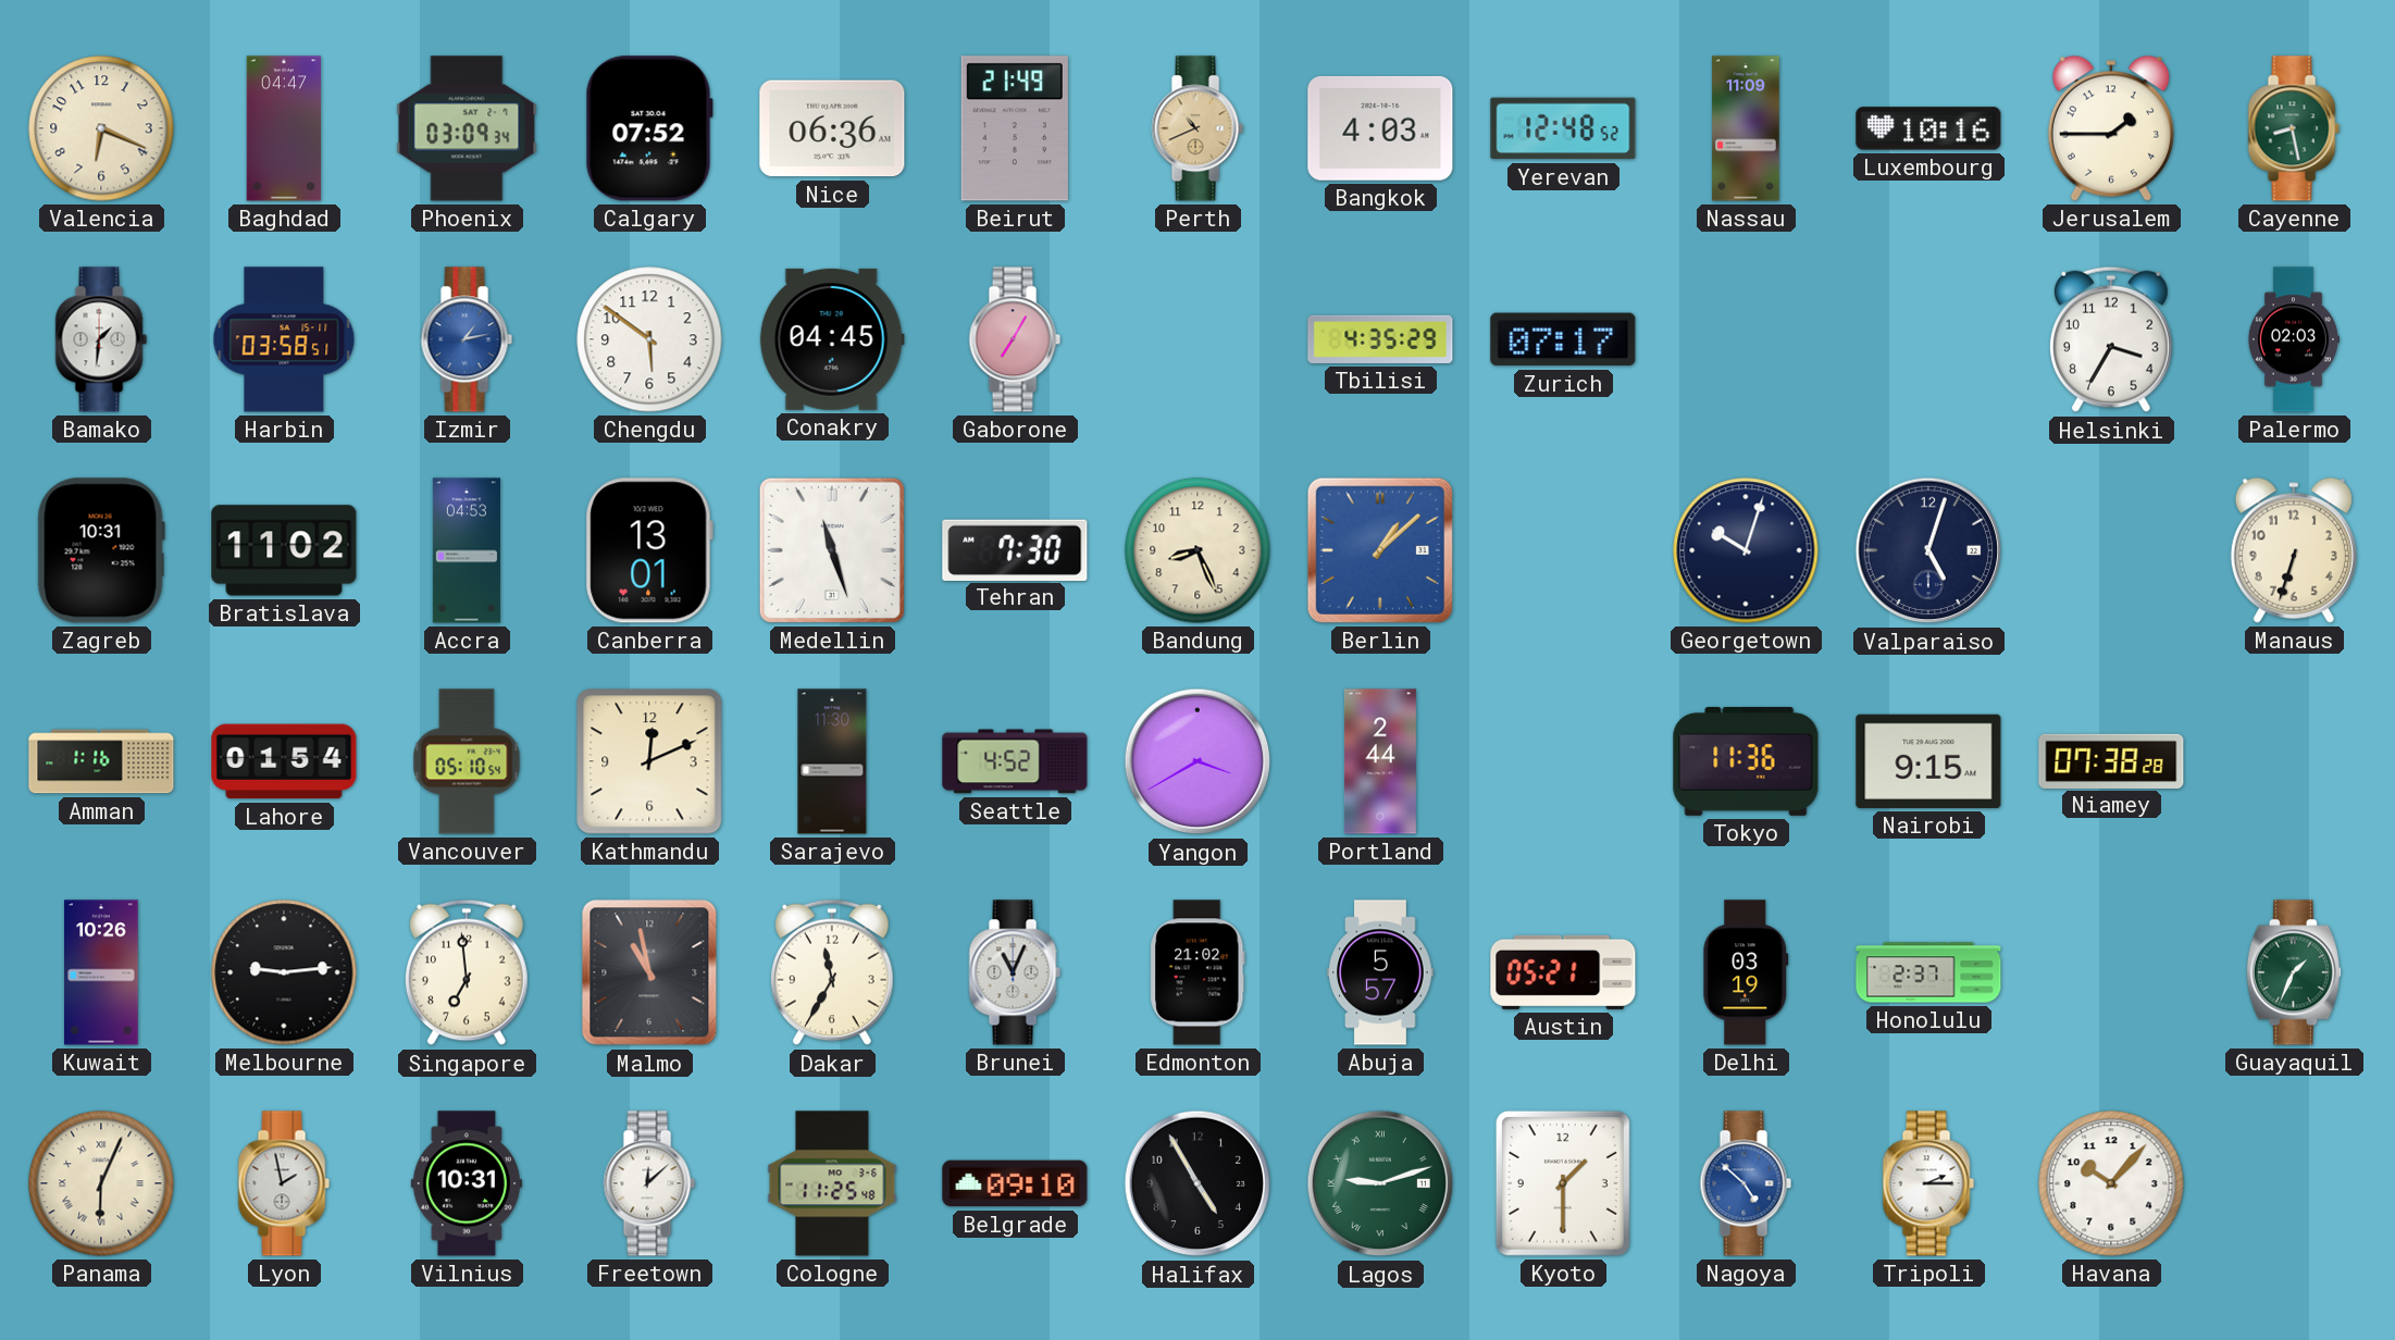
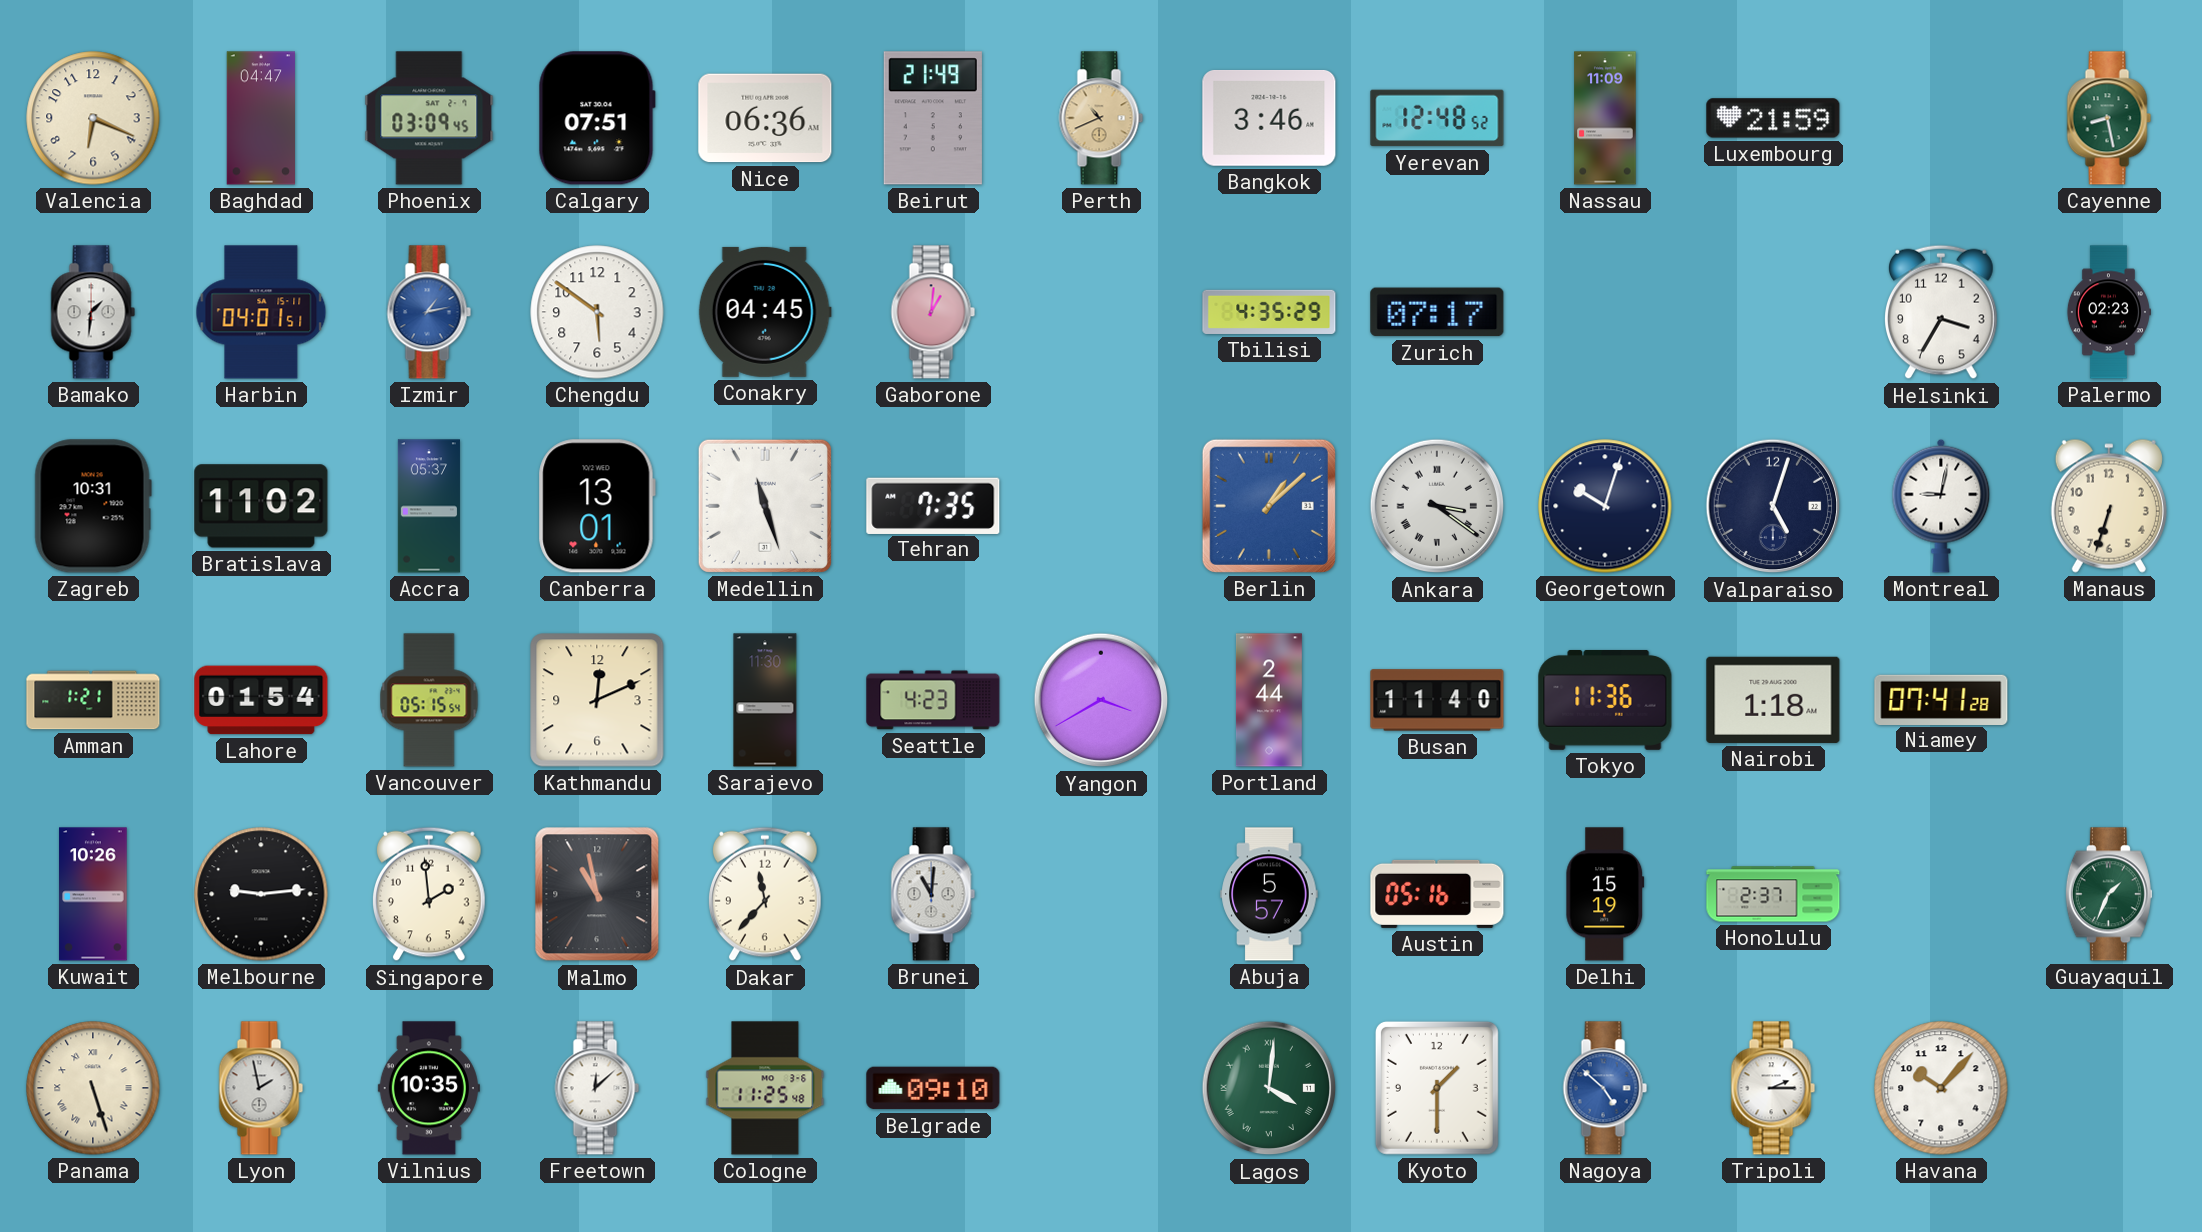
Phoenix: 03:09:34 -> 03:09:45 (429, 118)
Calgary: 07:52 -> 07:51 (597, 118)
Bangkok: 4:03 -> 3:46 (1269, 118)
Luxembourg: 10:16 -> 21:59 (1773, 118)
Jerusalem: 1:45 -> none (2111, 128)
Harbin: 03:58 -> 04:01 (261, 312)
Gaborone: 7:05 -> 1:01 (933, 312)
Palermo: 02:03 -> 02:23 (2108, 312)
Accra: 04:53 -> 05:37 (429, 506)
Tehran: 7:30 -> 7:35 (933, 505)
Bandung: 8:26 -> none (1197, 550)
Ankara: none -> 3:21 (1437, 506)
Montreal: none -> 9:02 (1941, 506)
Amman: 1:16 -> 1:21 (93, 700)
Vancouver: 05:10 -> 05:15 (429, 700)
Seattle: 4:52 -> 4:23 (933, 700)
Busan: none -> 11:40 (1437, 700)
Nairobi: 9:15 -> 1:18 (1773, 700)
Niamey: 07:38 -> 07:41 (1941, 699)
Singapore: 6:59 -> 1:59 (430, 894)
Dakar: 11:35 -> 11:37 (766, 894)
Brunei: 11:04 -> 11:01 (933, 894)
Edmonton: 21:02 -> none (1197, 972)
Austin: 05:21 -> 05:16 (1437, 894)
Delhi: 03:19 -> 15:19 (1605, 894)
Panama: 6:04 -> 5:27 (93, 1088)
Vilnius: 10:31 -> 10:35 (429, 1088)
Halifax: 4:55 -> none (1197, 1183)
Lagos: 9:12 -> 4:01 (1269, 1088)
